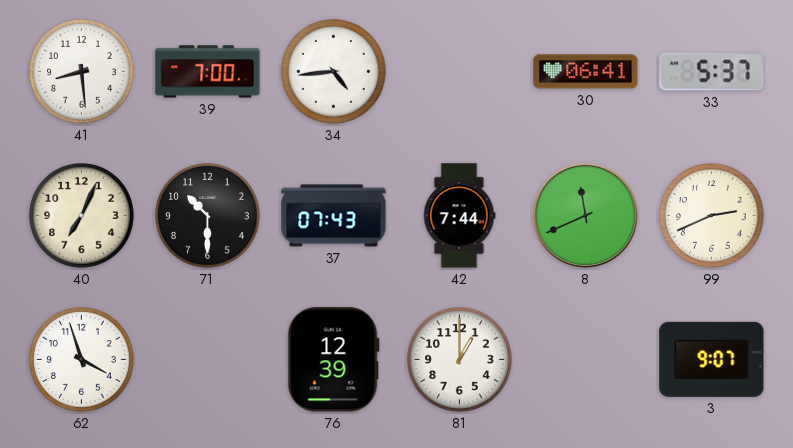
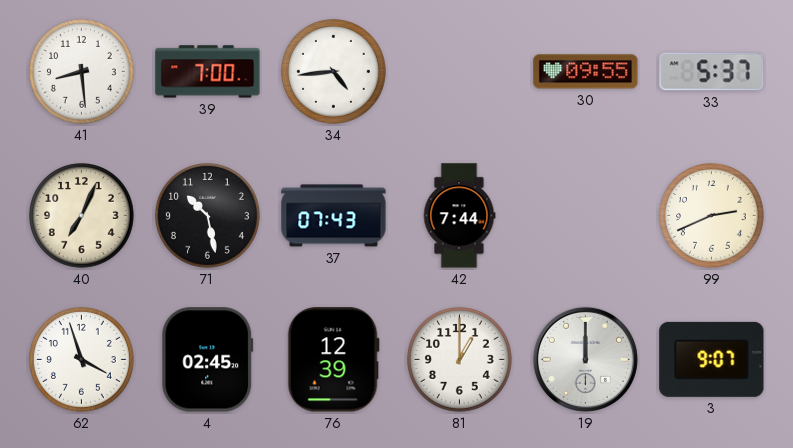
30: 06:41 -> 09:55 (586, 72)
71: 10:30 -> 10:28 (208, 216)
8: 11:41 -> none (585, 215)
4: none -> 02:45 (208, 360)
19: none -> 12:00 (585, 359)
